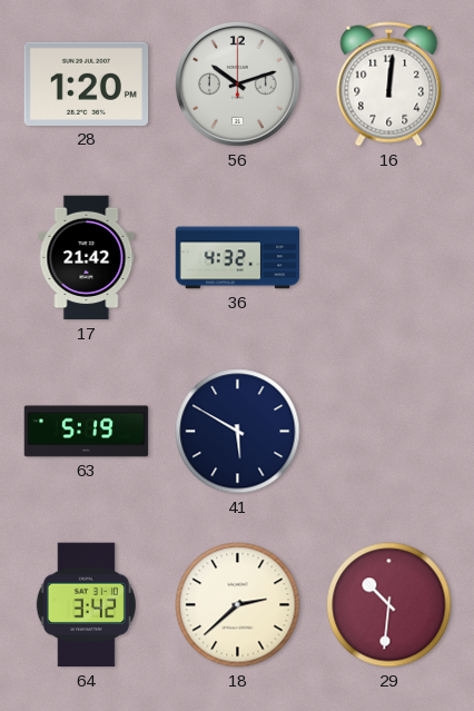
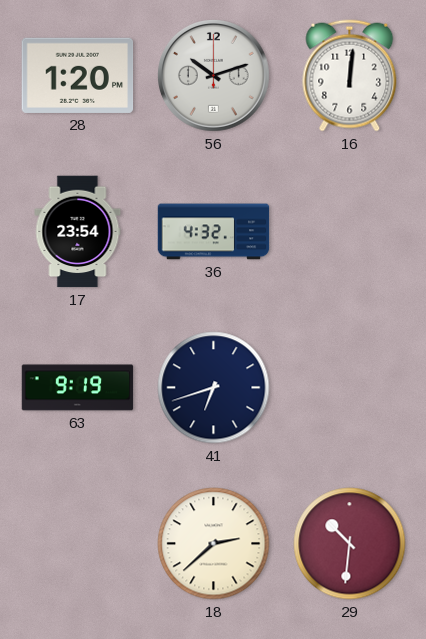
17: 21:42 -> 23:54 (78, 232)
63: 5:19 -> 9:19 (78, 388)
41: 5:50 -> 6:42 (214, 388)
64: 3:42 -> none (86, 605)
